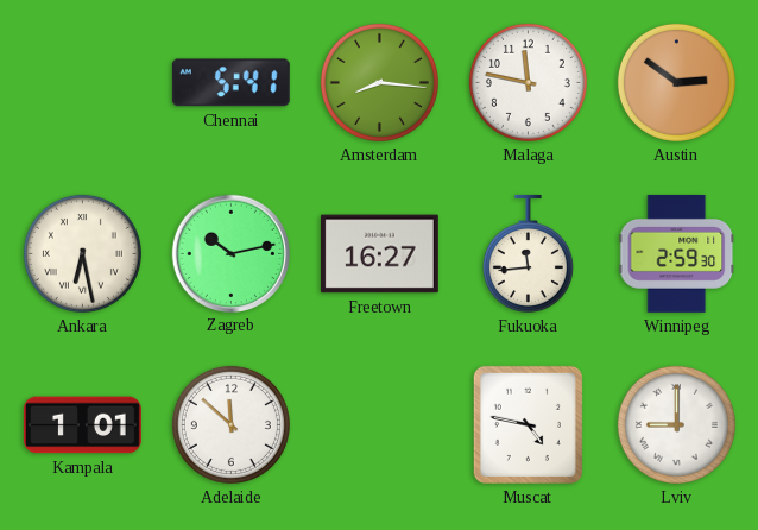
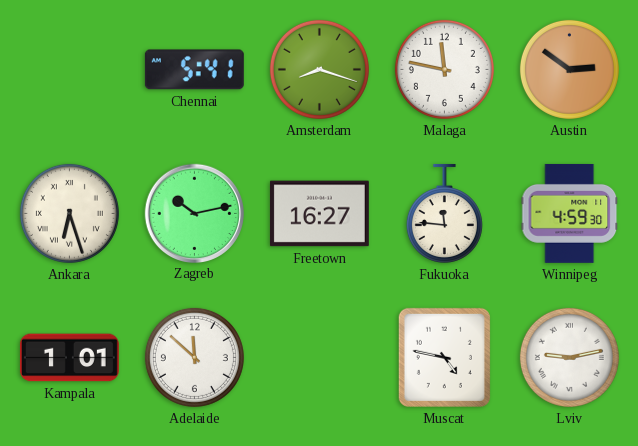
Amsterdam: 8:16 -> 8:18 (319, 69)
Ankara: 6:28 -> 6:27 (69, 213)
Fukuoka: 11:44 -> 11:46 (444, 213)
Winnipeg: 2:59 -> 4:59 (570, 213)
Lviv: 9:00 -> 9:13 (569, 357)
